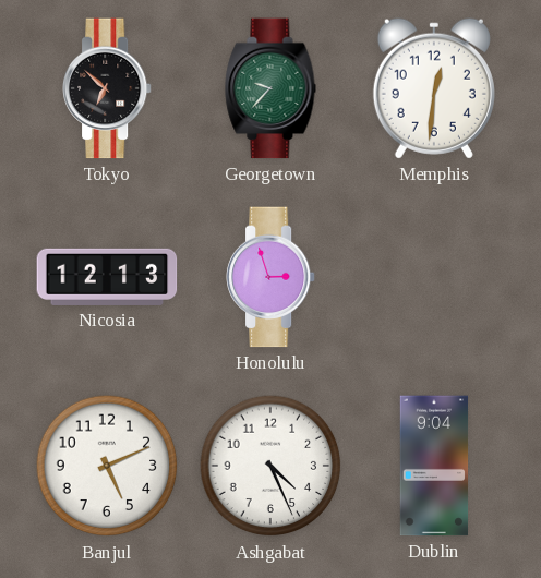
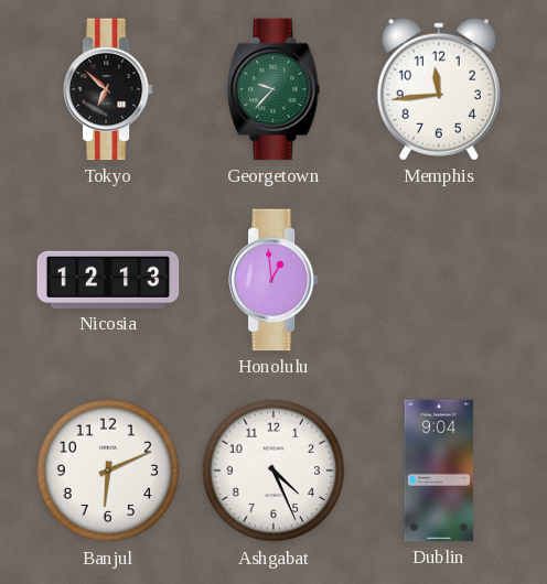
Memphis: 12:31 -> 11:44 (439, 89)
Honolulu: 2:57 -> 12:59 (273, 280)
Banjul: 5:11 -> 6:11 (108, 471)
